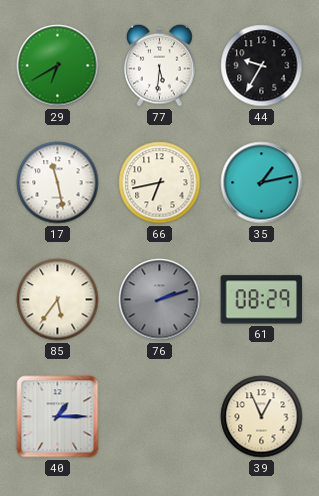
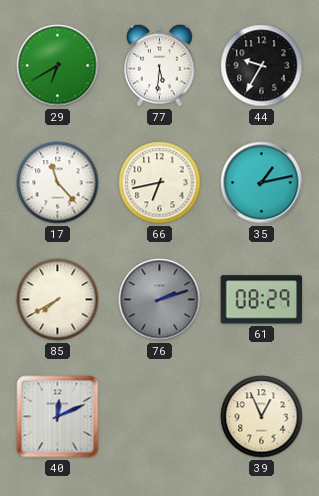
17: 11:28 -> 11:23 (58, 183)
85: 5:36 -> 7:40 (58, 300)
40: 1:15 -> 12:11 (58, 417)
